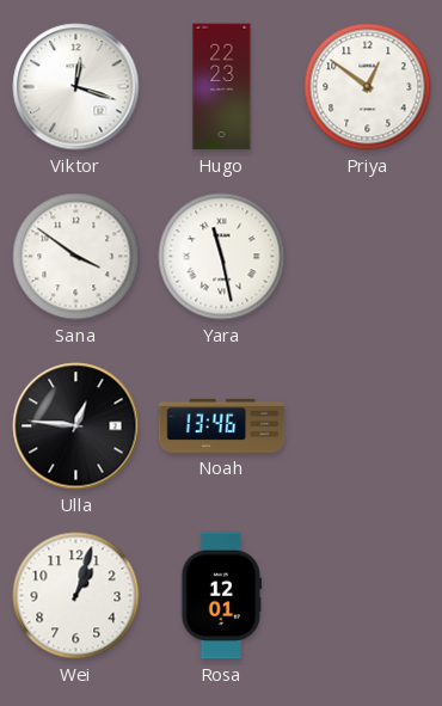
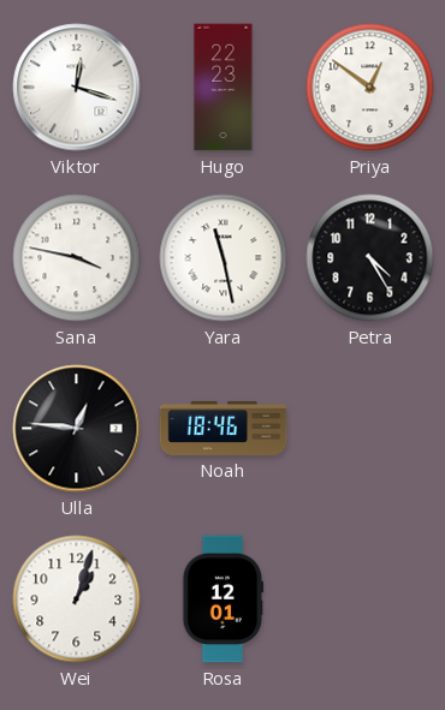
Sana: 3:51 -> 3:47 (77, 258)
Petra: none -> 4:25 (370, 258)
Noah: 13:46 -> 18:46 (224, 428)
